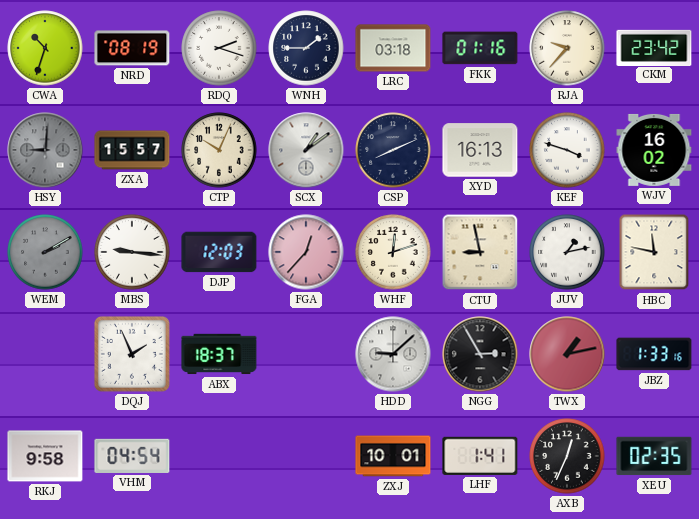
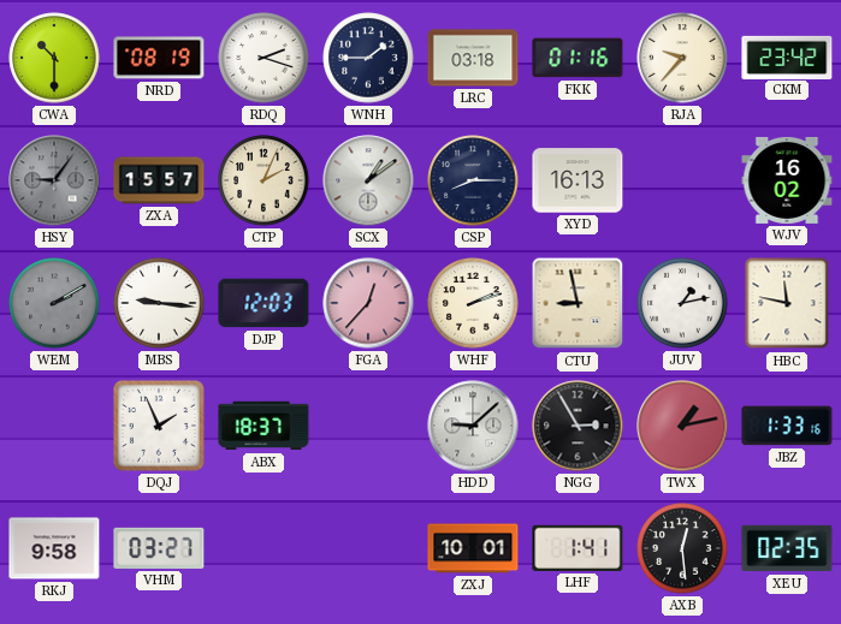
CWA: 10:33 -> 10:30 (54, 58)
HSY: 9:01 -> 9:06 (54, 180)
CTP: 10:04 -> 2:04 (263, 180)
CSP: 8:11 -> 8:15 (473, 180)
KEF: 3:48 -> none (567, 150)
WHF: 12:12 -> 2:12 (473, 303)
VHM: 04:54 -> 03:27 (159, 548)
AXB: 12:34 -> 12:29 (682, 548)
